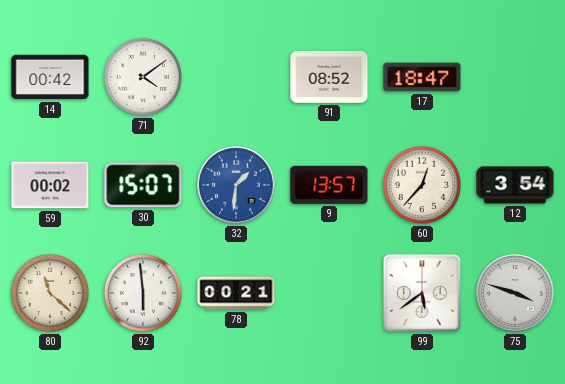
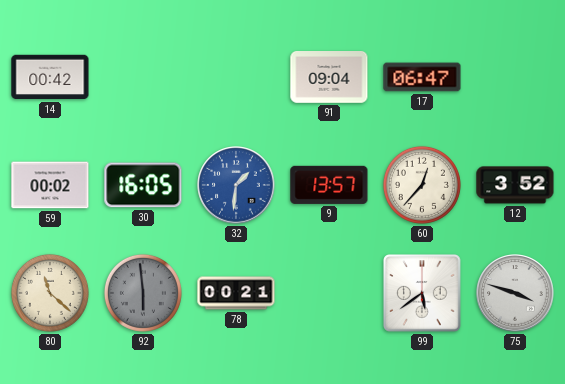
71: 4:09 -> none (143, 77)
91: 08:52 -> 09:04 (329, 78)
17: 18:47 -> 06:47 (422, 77)
30: 15:07 -> 16:05 (143, 185)
12: 3:54 -> 3:52 (515, 185)
92 dial: white -> grey (143, 293)
